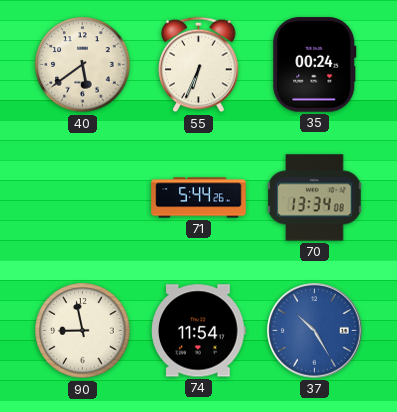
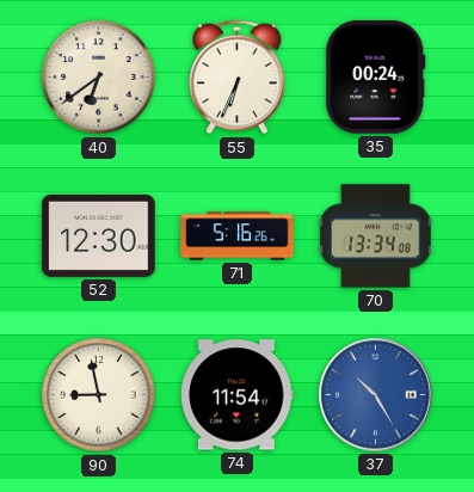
40: 5:39 -> 6:39 (99, 78)
52: none -> 12:30 (99, 235)
71: 5:44 -> 5:16 (238, 236)
